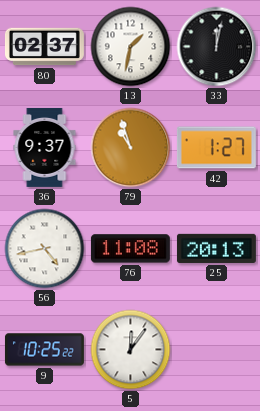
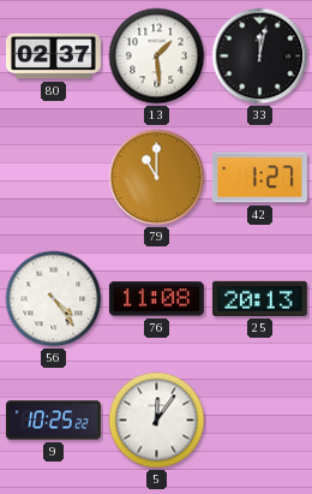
13: 1:32 -> 1:29 (157, 56)
36: 9:37 -> none (45, 147)
79: 10:57 -> 11:00 (157, 178)
56: 4:43 -> 4:24 (54, 299)
